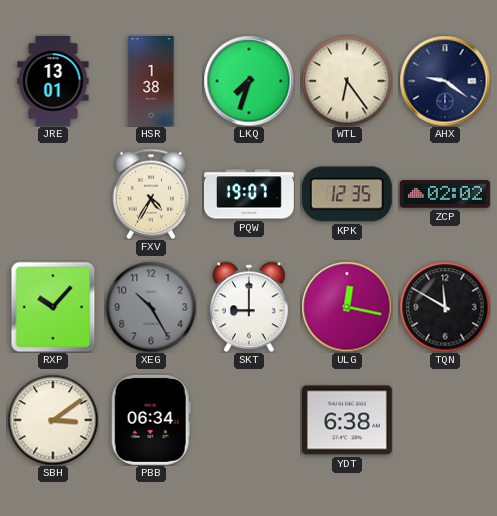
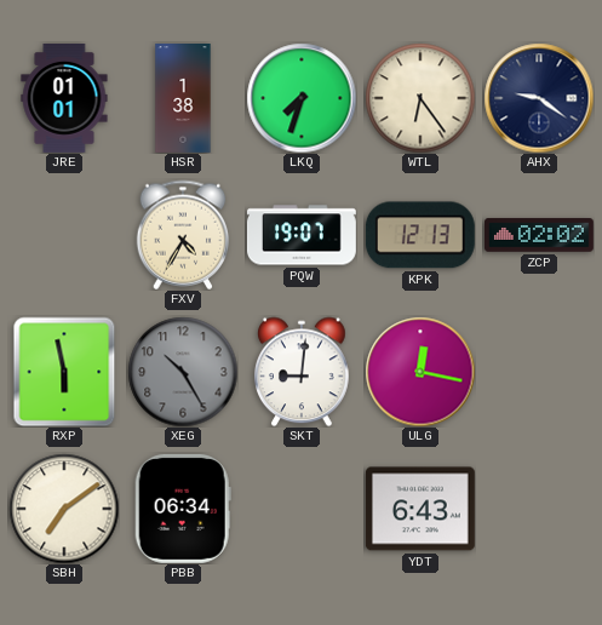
JRE: 13:01 -> 01:01 (64, 98)
KPK: 12:35 -> 12:13 (420, 235)
RXP: 10:07 -> 5:58 (64, 372)
SKT: 9:00 -> 9:01 (303, 372)
TQN: 11:50 -> none (445, 307)
SBH: 3:09 -> 7:09 (64, 509)
YDT: 6:38 -> 6:43 (420, 509)
